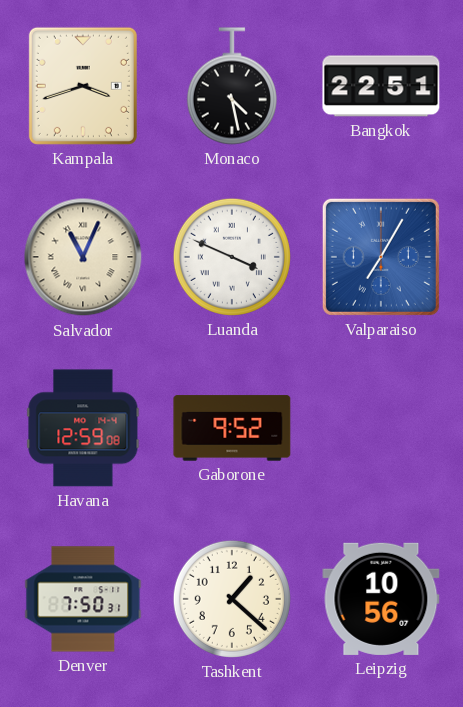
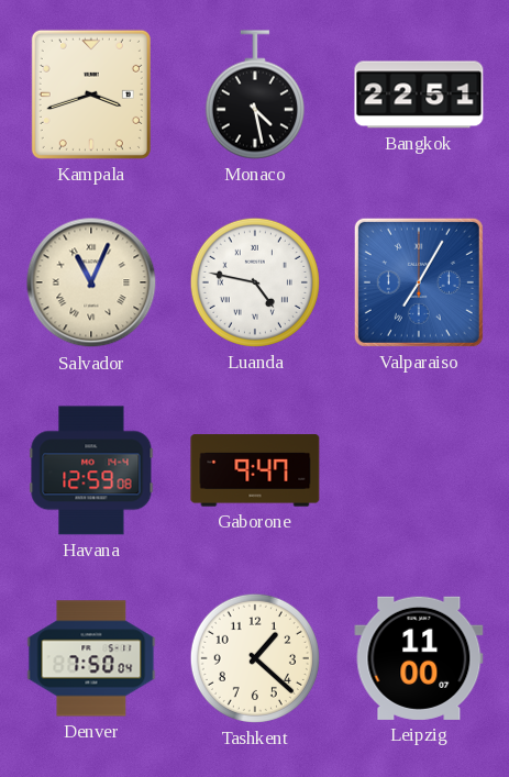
Luanda: 3:49 -> 4:47 (255, 282)
Gaborone: 9:52 -> 9:47 (255, 470)
Denver: 7:50:31 -> 7:50:04 (91, 658)
Leipzig: 10:56 -> 11:00 (419, 658)
